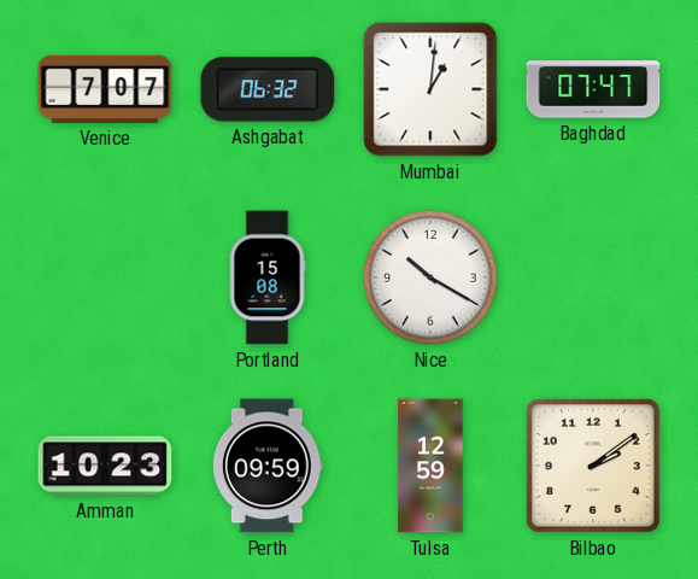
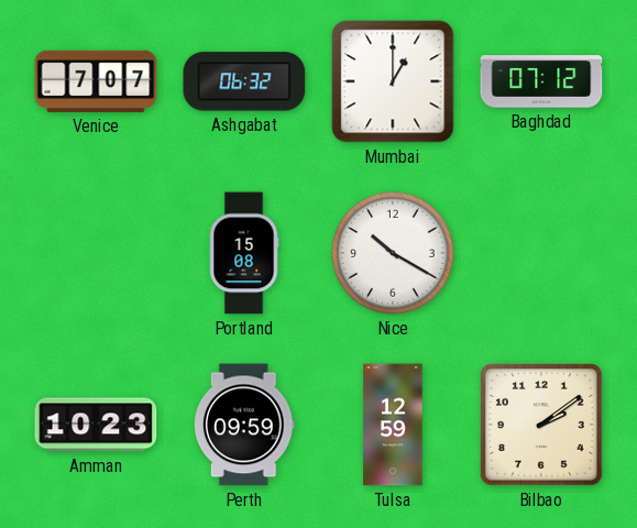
Mumbai: 1:01 -> 1:00 (393, 81)
Baghdad: 07:47 -> 07:12 (541, 81)
